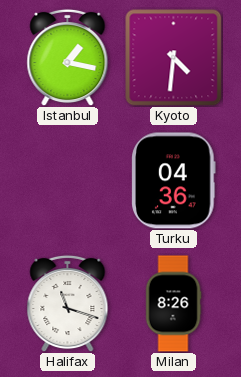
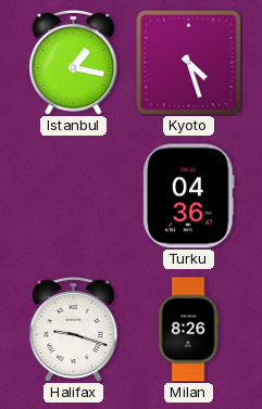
Kyoto: 4:31 -> 4:27 (189, 63)
Halifax: 11:18 -> 9:18 (74, 329)
